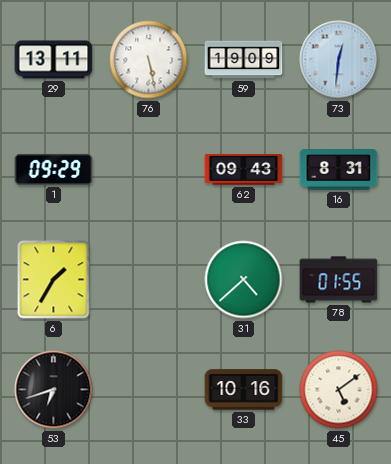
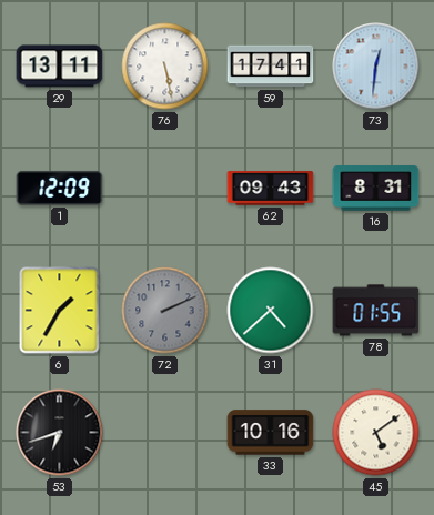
59: 19:09 -> 17:41 (271, 67)
1: 09:29 -> 12:09 (60, 188)
72: none -> 2:11 (165, 311)
